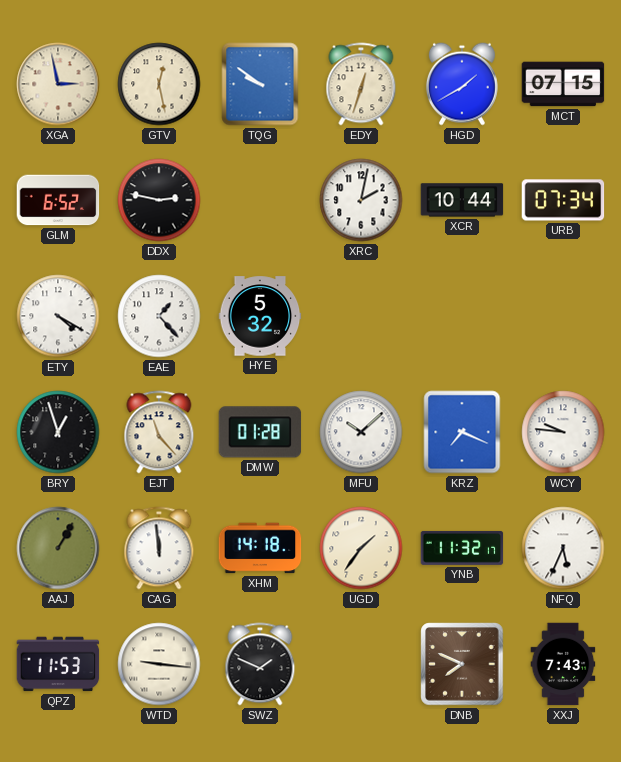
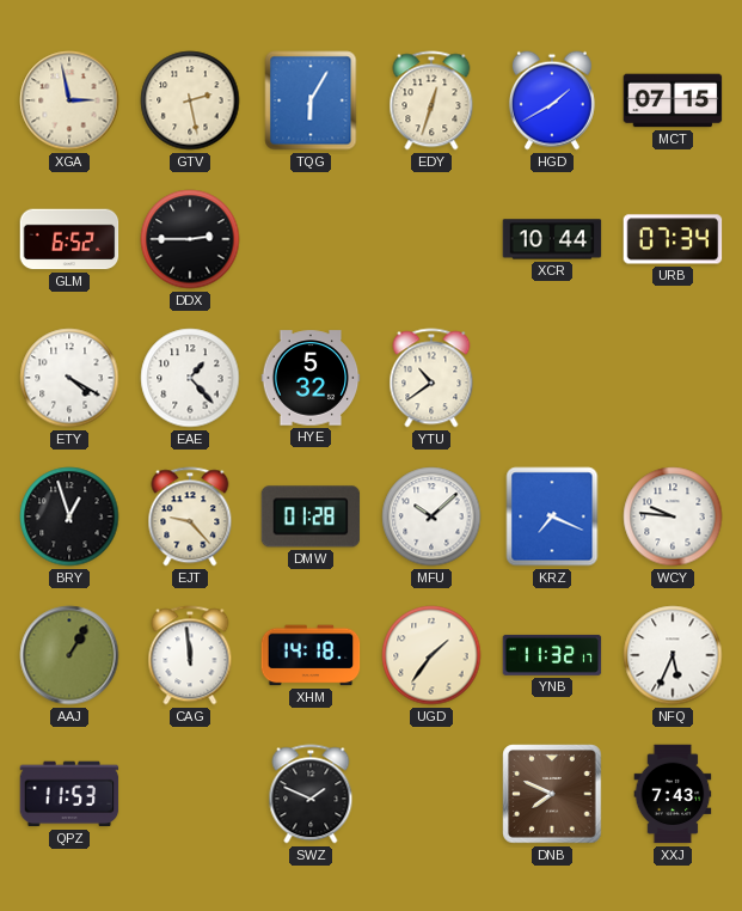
GTV: 12:28 -> 2:28 (190, 100)
TQG: 9:51 -> 6:05 (311, 100)
DDX: 2:47 -> 2:45 (190, 239)
XRC: 2:02 -> none (361, 200)
YTU: none -> 10:39 (431, 378)
EJT: 11:23 -> 9:23 (190, 516)
WTD: 9:16 -> none (159, 664)
